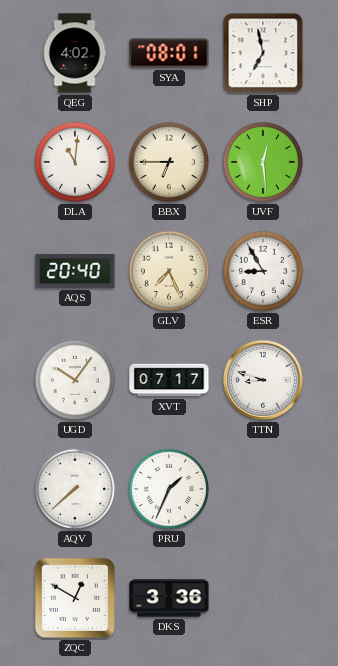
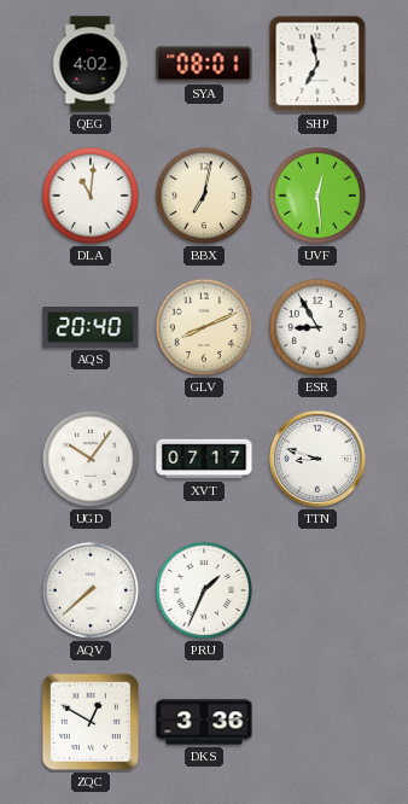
BBX: 6:45 -> 7:02 (204, 196)
GLV: 7:26 -> 8:11 (204, 327)
